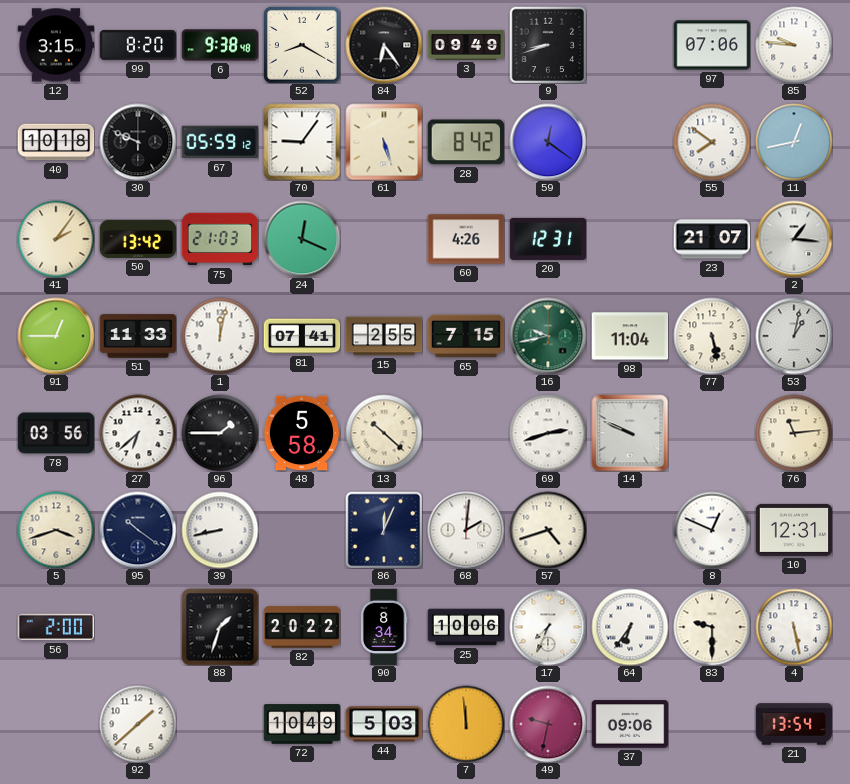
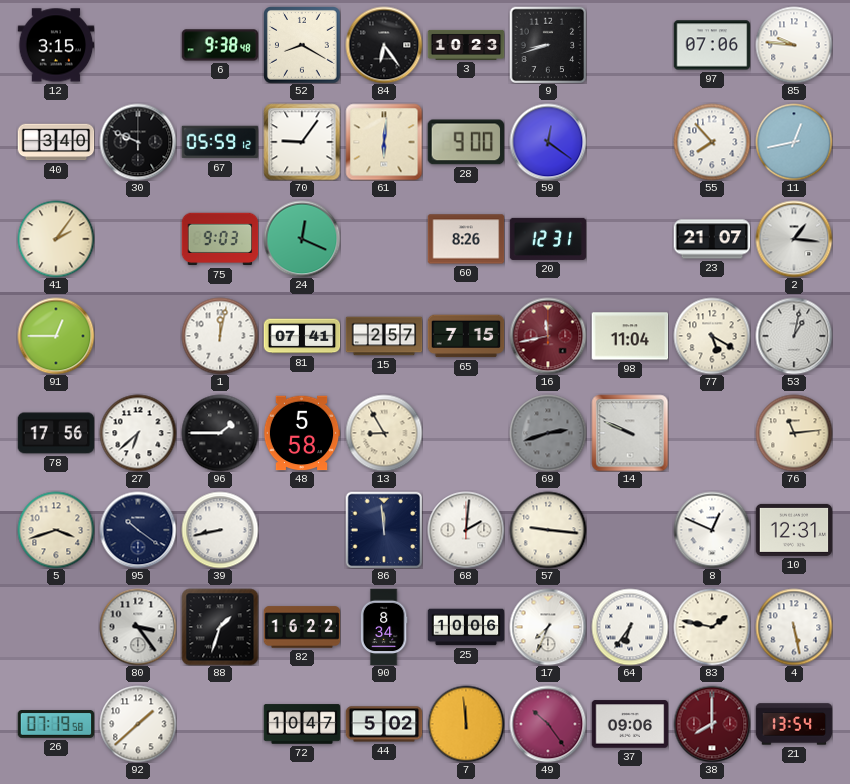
99: 8:20 -> none (138, 45)
3: 09:49 -> 10:23 (466, 45)
40: 10:18 -> 3:40 (56, 142)
61: 5:27 -> 6:01 (384, 142)
28: 8:42 -> 9:00 (465, 142)
55: 7:51 -> 7:53 (712, 142)
50: 13:42 -> none (138, 239)
75: 21:03 -> 9:03 (220, 239)
60: 4:26 -> 8:26 (466, 239)
51: 11:33 -> none (138, 336)
15: 2:55 -> 2:57 (384, 336)
16: 9:43 -> 11:43 (548, 336)
16 dial: green -> burgundy (548, 336)
77: 5:28 -> 5:20 (712, 336)
78: 03:56 -> 17:56 (56, 433)
13: 10:22 -> 8:55 (384, 433)
69 dial: white -> grey (548, 433)
86: 12:04 -> 11:59 (384, 530)
57: 4:42 -> 9:16 (548, 530)
56: 2:00 -> none (56, 627)
80: none -> 3:24 (138, 627)
82: 20:22 -> 16:22 (302, 627)
83: 9:30 -> 1:47 (712, 627)
26: none -> 07:19 (56, 724)
72: 10:49 -> 10:47 (302, 724)
44: 5:03 -> 5:02 (384, 724)
49: 9:32 -> 10:24 (548, 724)
38: none -> 8:00 (712, 724)
